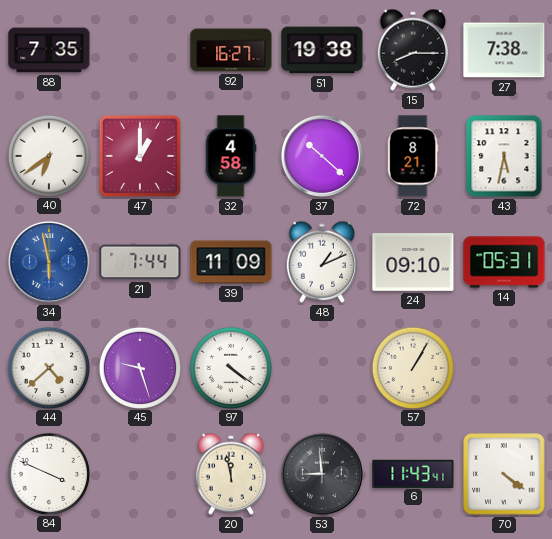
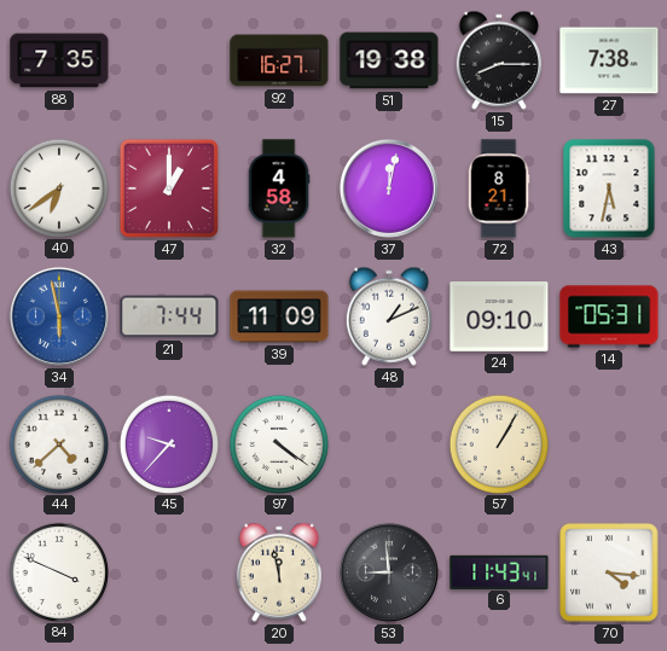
37: 10:22 -> 12:02 (389, 188)
45: 9:27 -> 9:37 (168, 443)
70: 4:21 -> 4:16 (609, 572)
